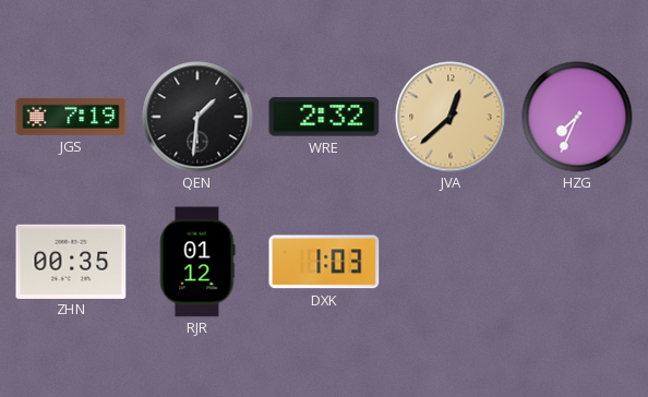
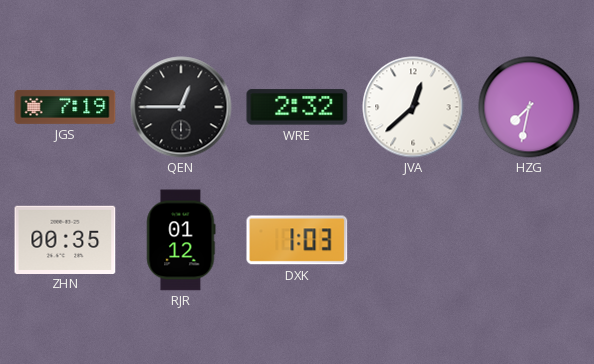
QEN: 1:31 -> 12:45 (181, 107)
JVA dial: champagne -> white (413, 107)
HZG: 7:34 -> 7:32 (529, 107)
